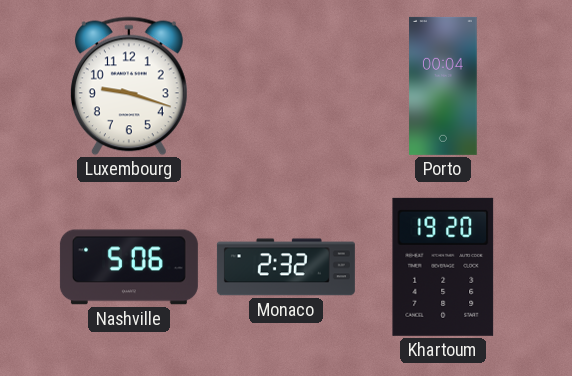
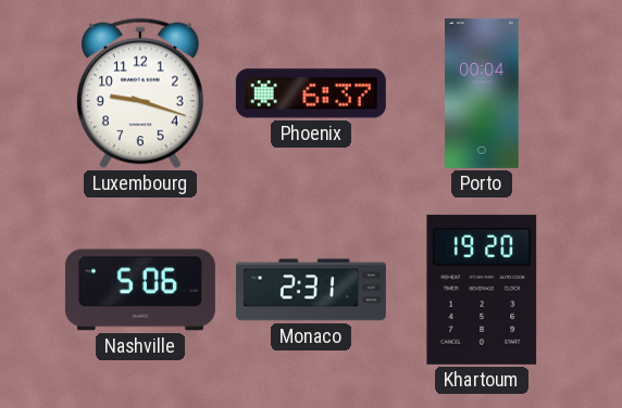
Phoenix: none -> 6:37 (311, 93)
Monaco: 2:32 -> 2:31 (311, 290)
